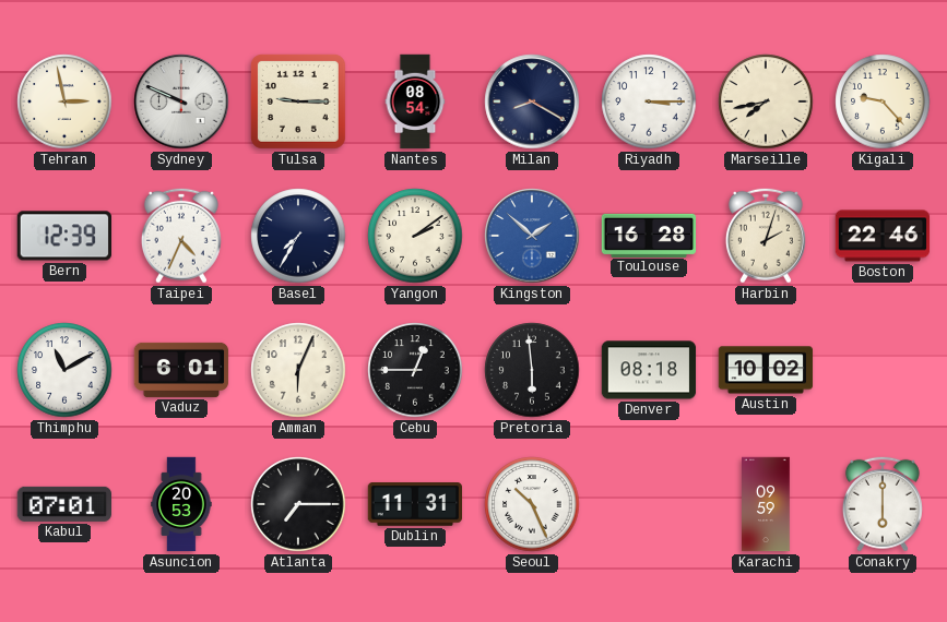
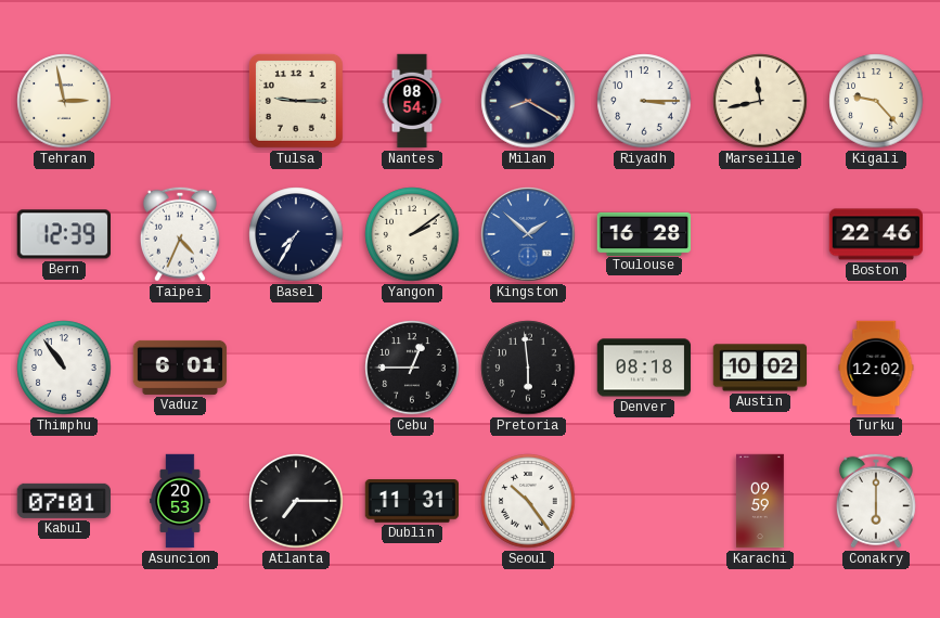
Sydney: 9:49 -> none (181, 101)
Marseille: 7:43 -> 11:43 (760, 101)
Harbin: 2:03 -> none (766, 236)
Thimphu: 11:10 -> 10:54 (64, 368)
Amman: 6:04 -> none (298, 370)
Turku: none -> 12:02 (876, 368)
Seoul: 10:26 -> 10:24 (528, 501)
